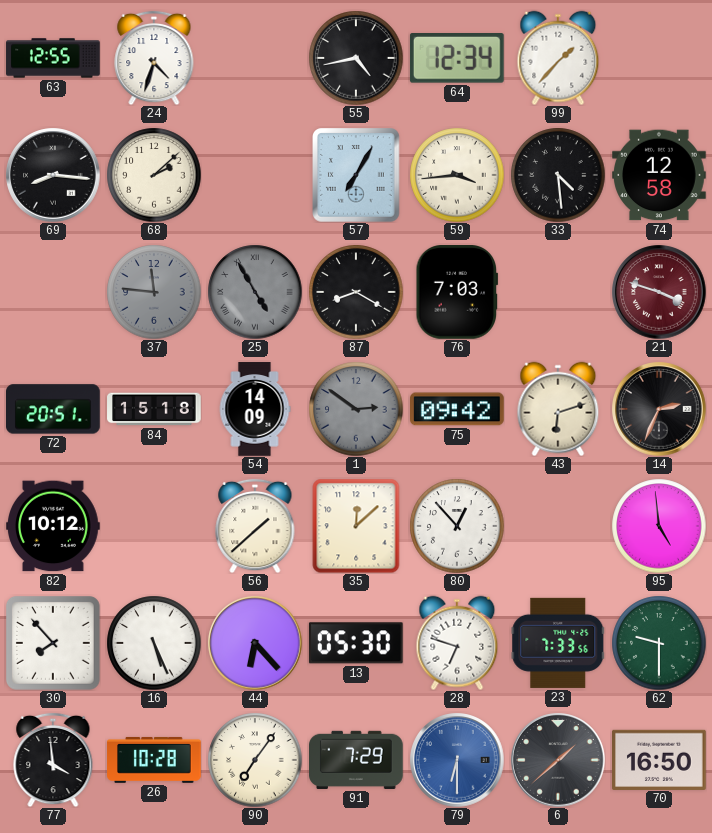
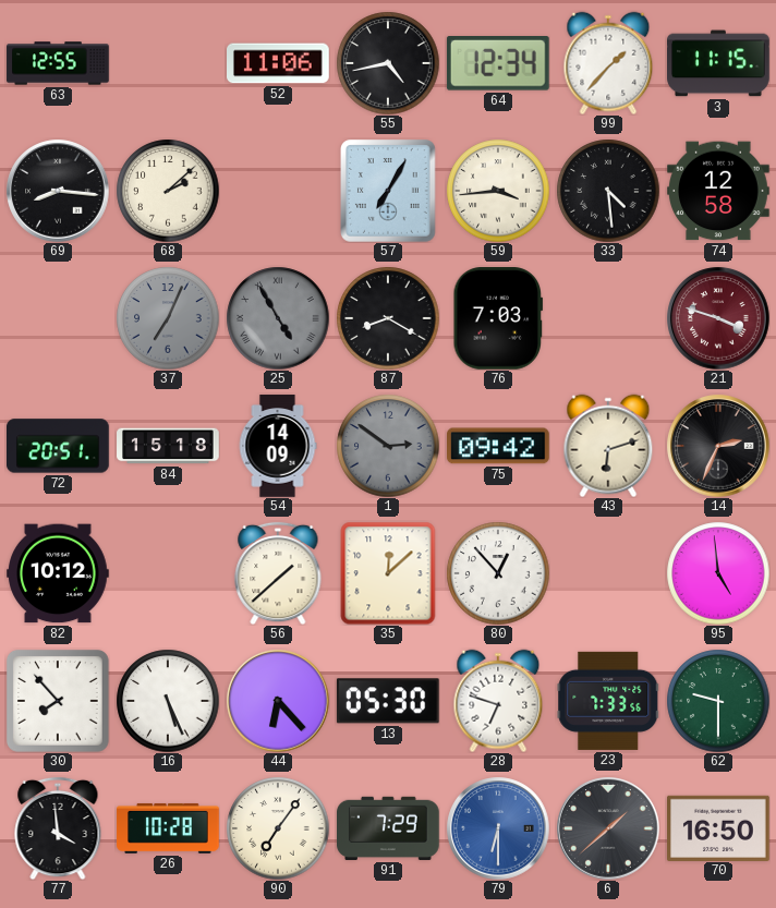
24: 4:33 -> none (154, 58)
52: none -> 11:06 (279, 63)
3: none -> 11:15 (719, 63)
37: 11:46 -> 7:04 (168, 318)
